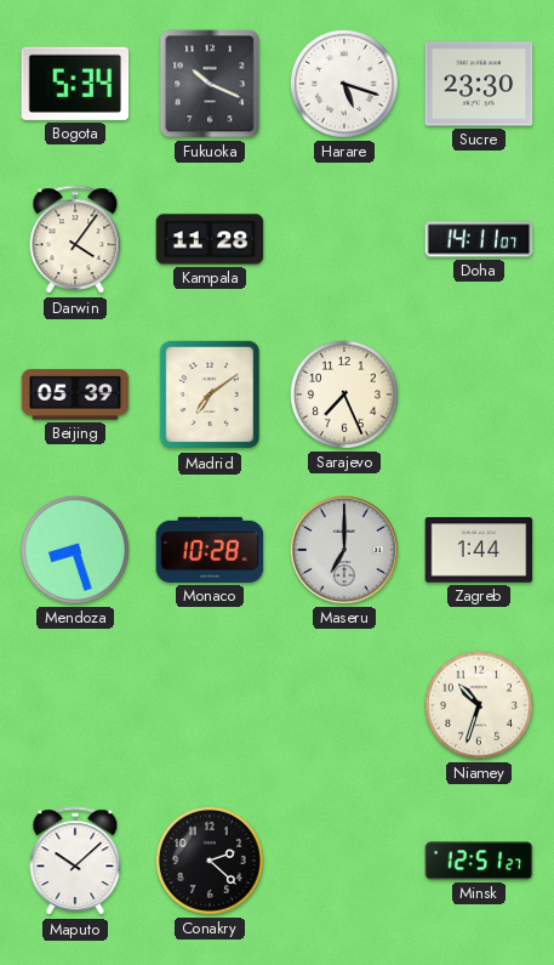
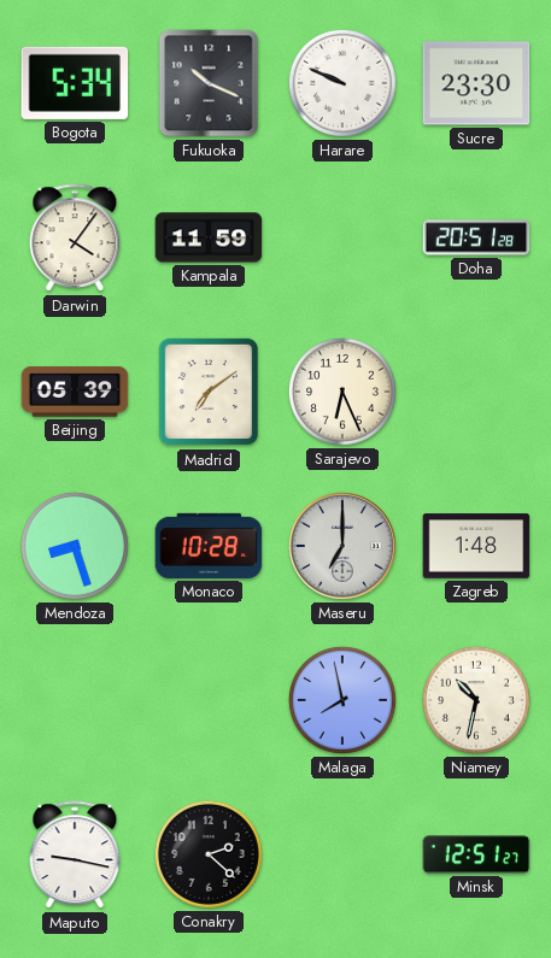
Harare: 5:18 -> 9:49 (342, 83)
Kampala: 11:28 -> 11:59 (209, 237)
Doha: 14:11 -> 20:51 (476, 237)
Sarajevo: 7:26 -> 6:26 (342, 392)
Zagreb: 1:44 -> 1:48 (476, 546)
Malaga: none -> 7:58 (342, 700)
Niamey: 10:33 -> 10:32 (476, 700)
Maputo: 10:08 -> 9:17 (75, 856)
